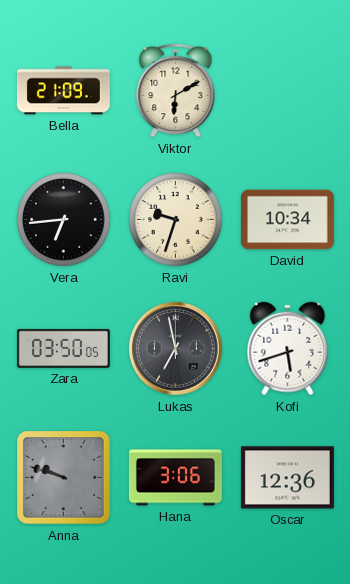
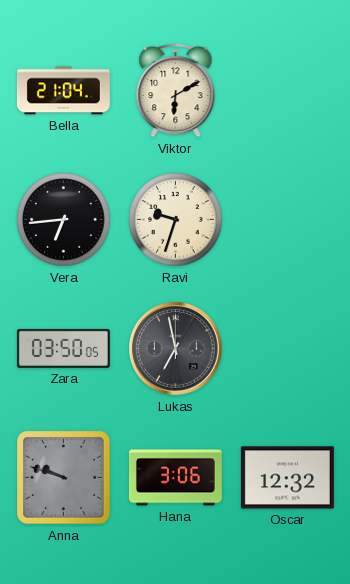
Bella: 21:09 -> 21:04 (63, 91)
David: 10:34 -> none (287, 220)
Kofi: 5:42 -> none (288, 349)
Oscar: 12:36 -> 12:32 (287, 478)
